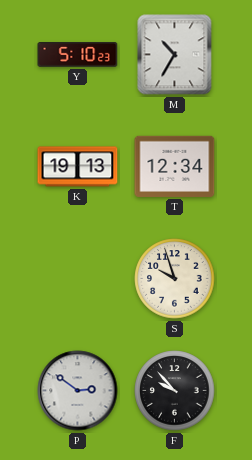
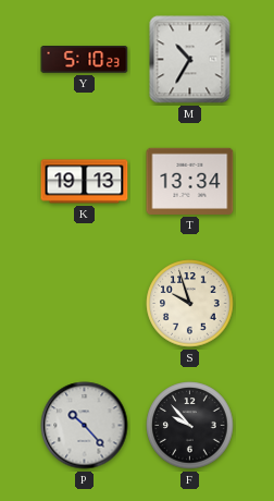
T: 12:34 -> 13:34 (190, 181)
P: 2:51 -> 10:23 (85, 426)
